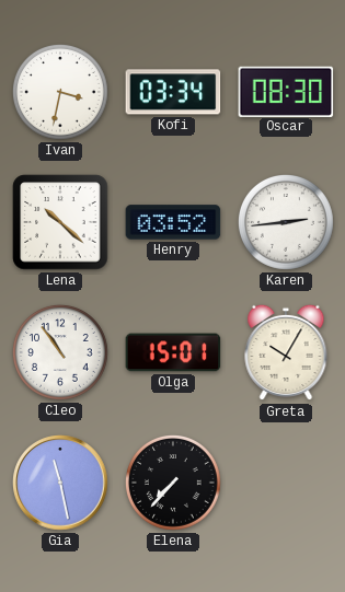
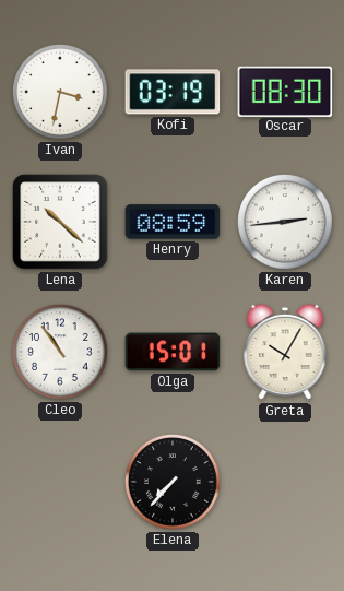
Kofi: 03:34 -> 03:19 (173, 92)
Henry: 03:52 -> 08:59 (173, 222)
Gia: 11:28 -> none (61, 484)
